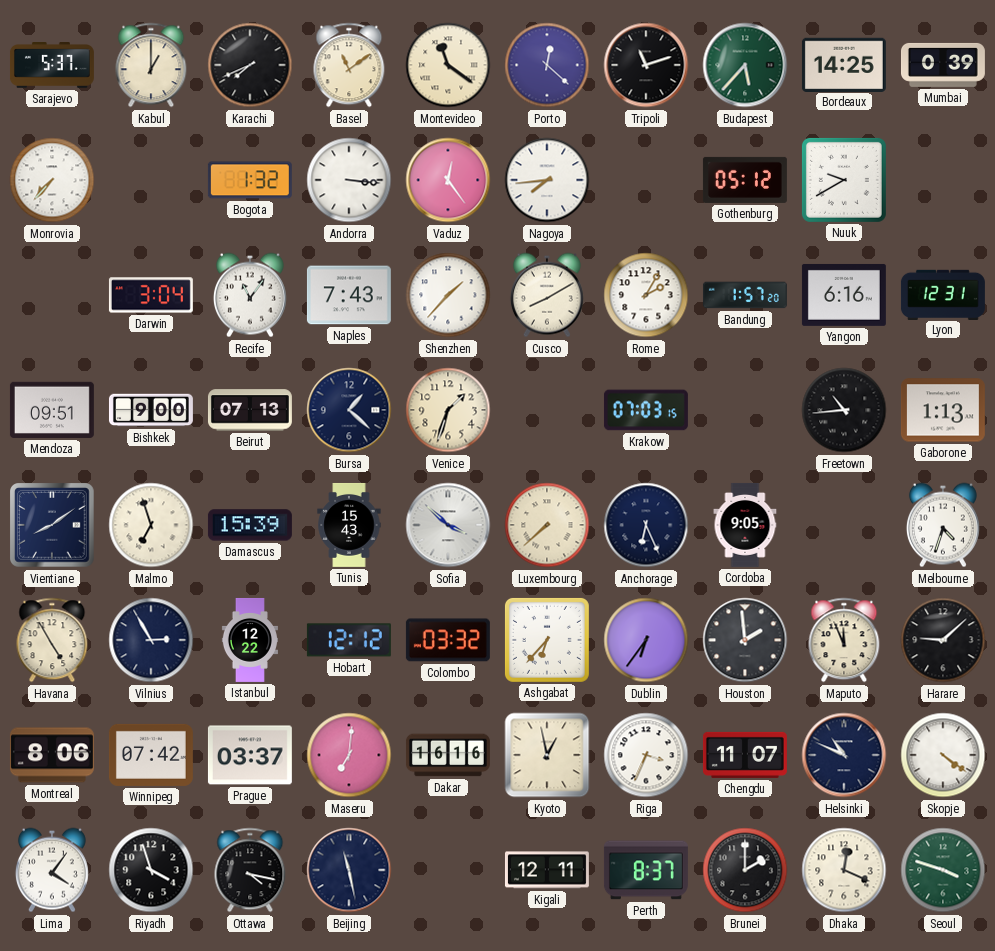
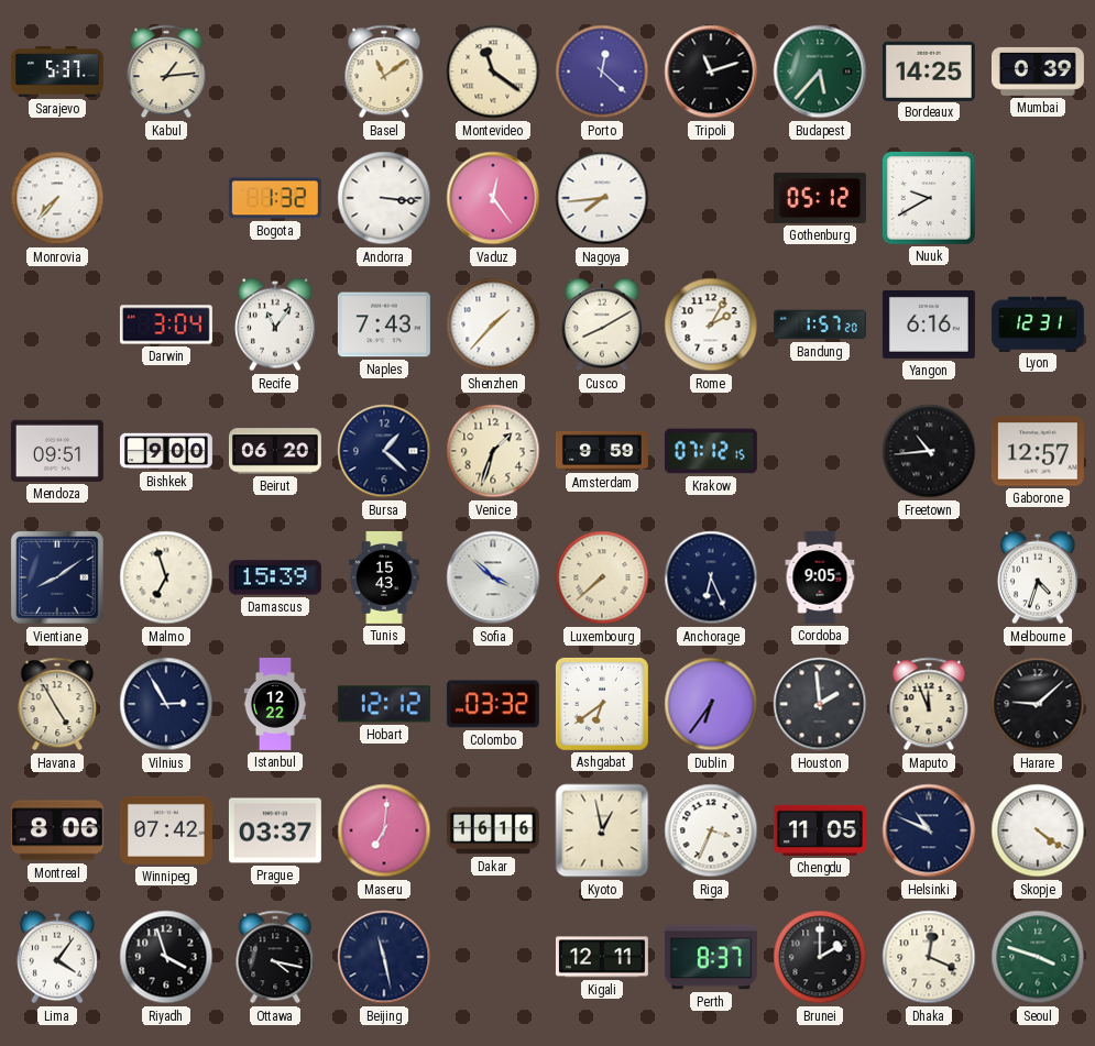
Kabul: 1:00 -> 1:14 (166, 71)
Karachi: 7:41 -> none (250, 65)
Beirut: 07:13 -> 06:20 (275, 451)
Amsterdam: none -> 9:59 (602, 451)
Krakow: 07:03 -> 07:12 (711, 451)
Gaborone: 1:13 -> 12:57 (1038, 451)
Ashgabat: 6:37 -> 6:39 (602, 704)
Chengdu: 11:07 -> 11:05 (820, 830)
